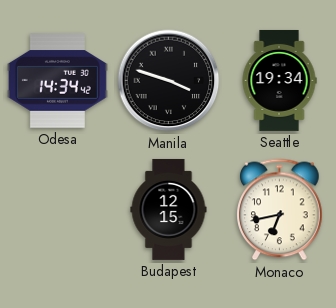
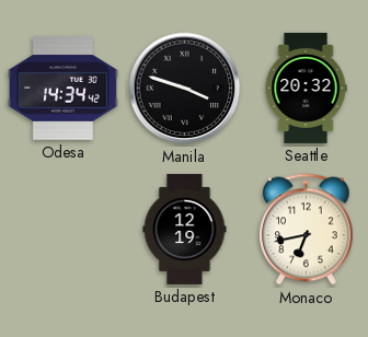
Seattle: 19:34 -> 20:32 (306, 88)
Budapest: 12:15 -> 12:19 (185, 229)
